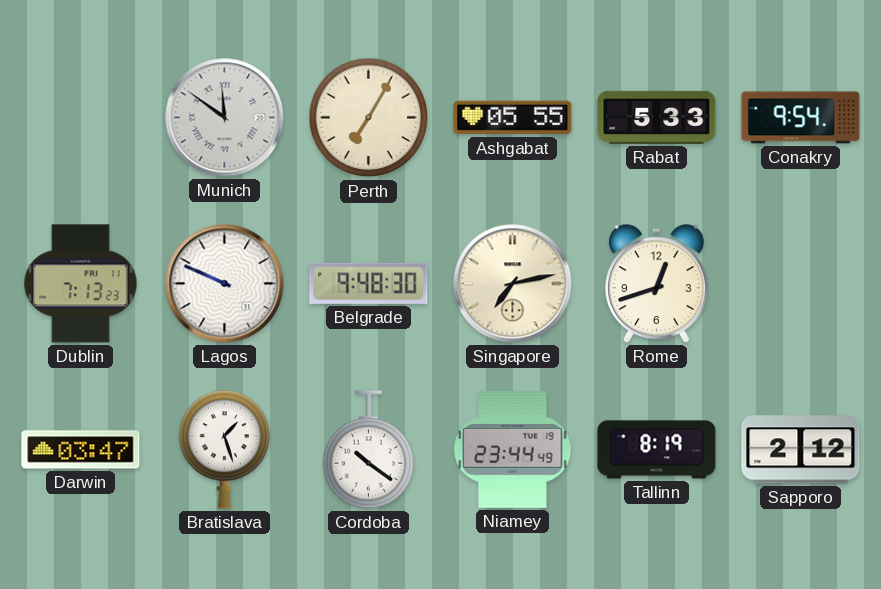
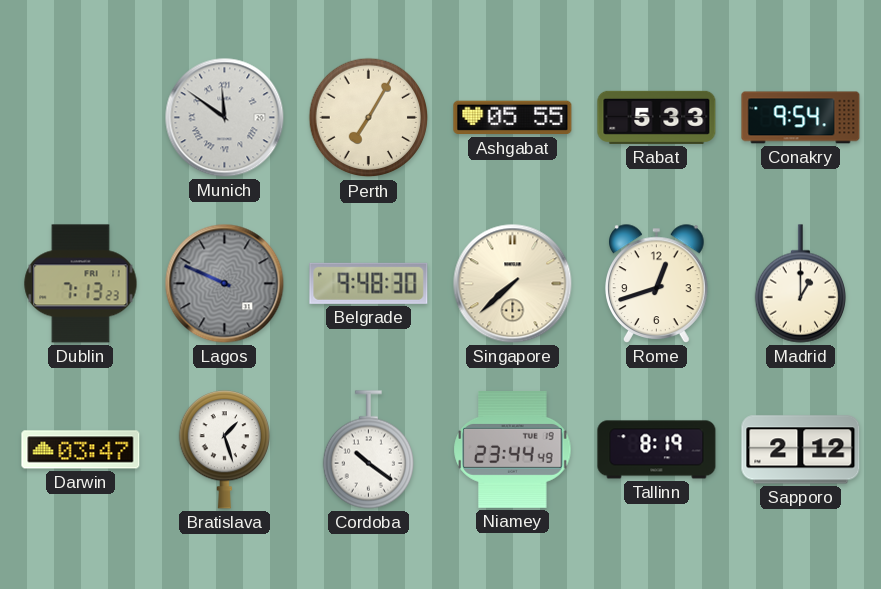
Lagos dial: white -> grey (225, 284)
Singapore: 7:13 -> 7:38 (513, 284)
Madrid: none -> 1:00 (800, 284)
